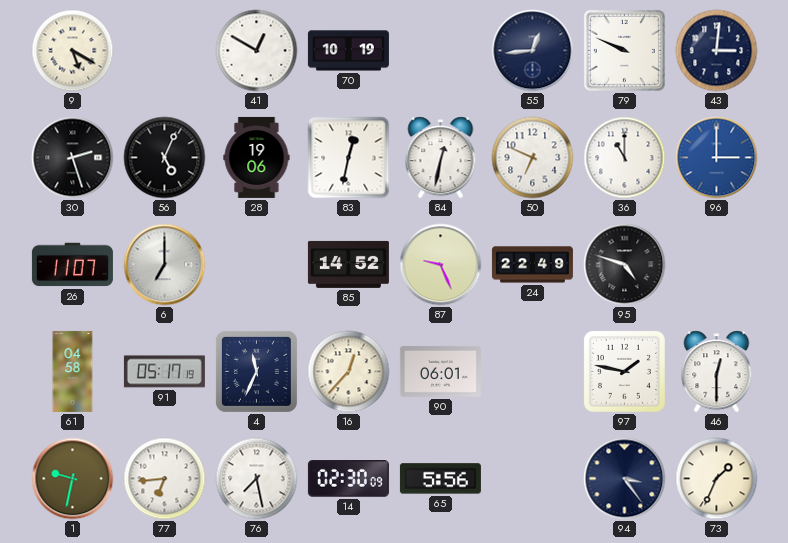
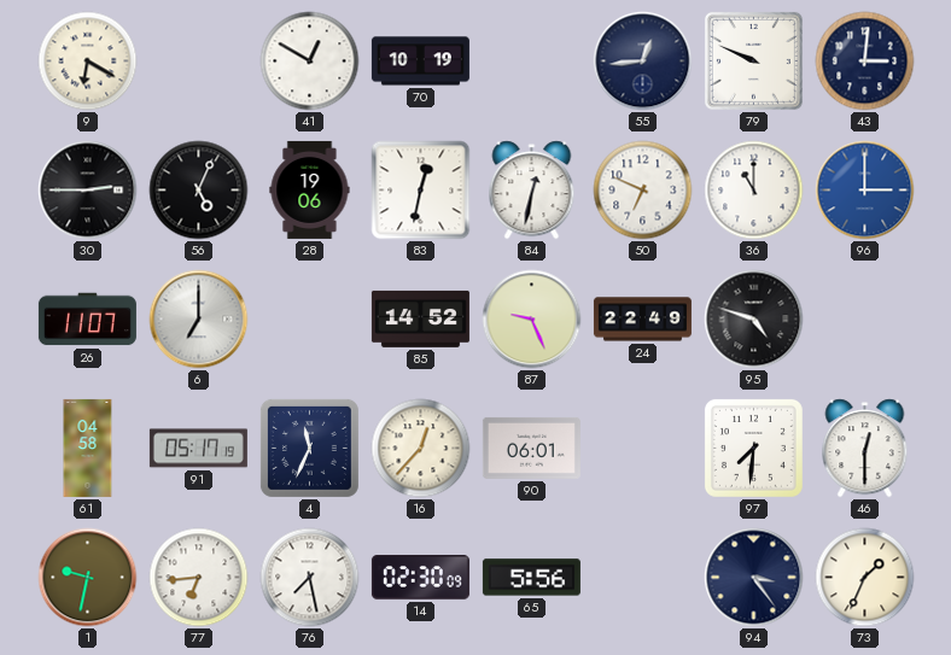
9: 5:20 -> 6:20 (88, 62)
30: 2:27 -> 2:45 (88, 191)
97: 1:47 -> 7:31 (753, 448)
